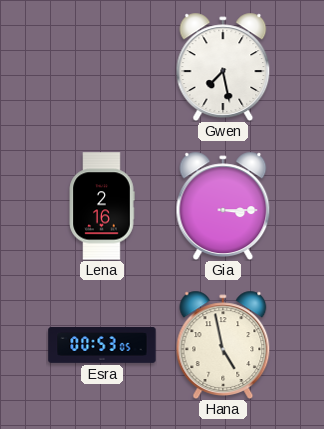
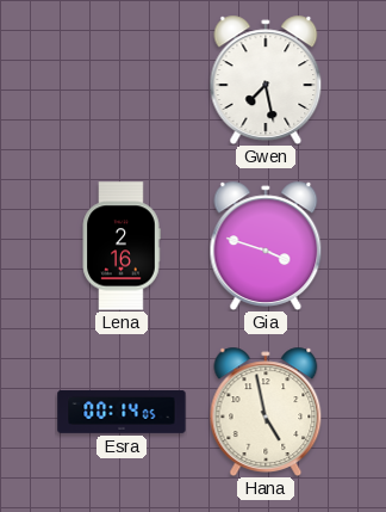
Gia: 3:15 -> 3:48 (266, 246)
Esra: 00:53 -> 00:14 (122, 413)
